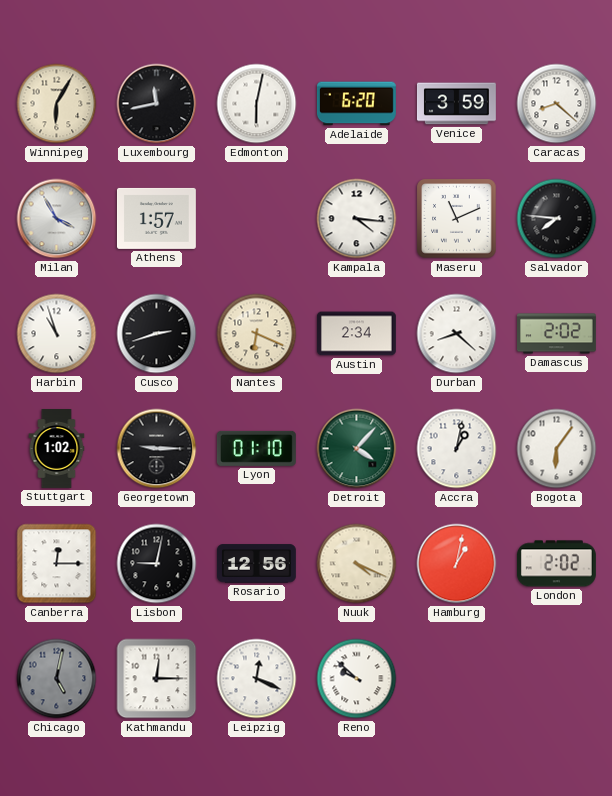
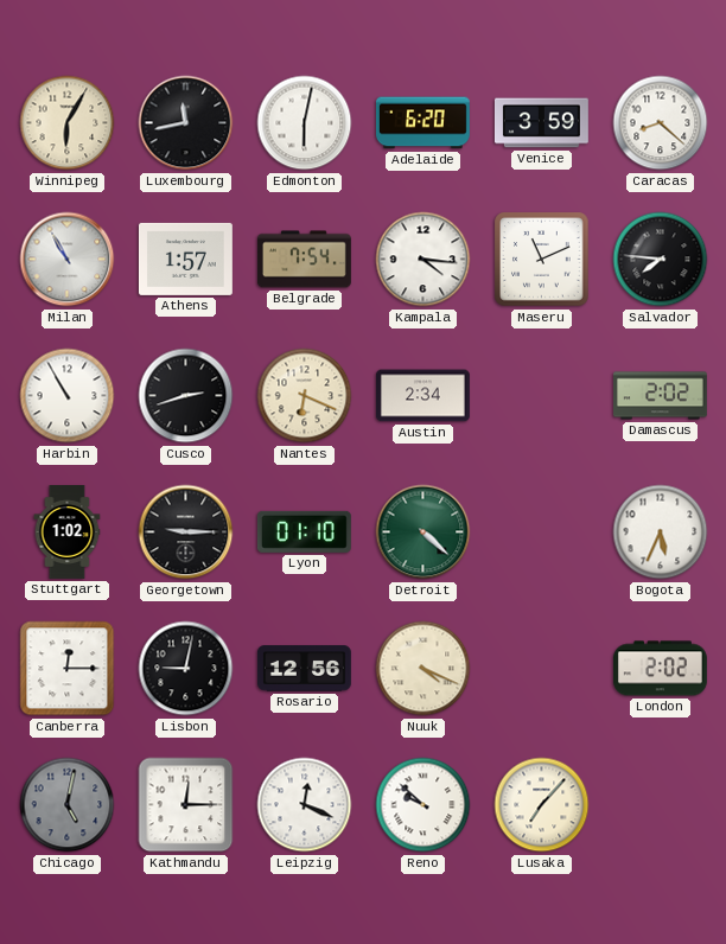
Milan: 3:55 -> 10:55 (68, 260)
Belgrade: none -> 7:54 (304, 260)
Harbin: 10:57 -> 10:55 (68, 396)
Durban: 8:22 -> none (457, 334)
Detroit: 4:07 -> 4:22 (423, 532)
Accra: 1:02 -> none (457, 449)
Bogota: 6:06 -> 5:34 (661, 532)
Hamburg: 1:02 -> none (457, 564)
Lusaka: none -> 7:07 (542, 805)
